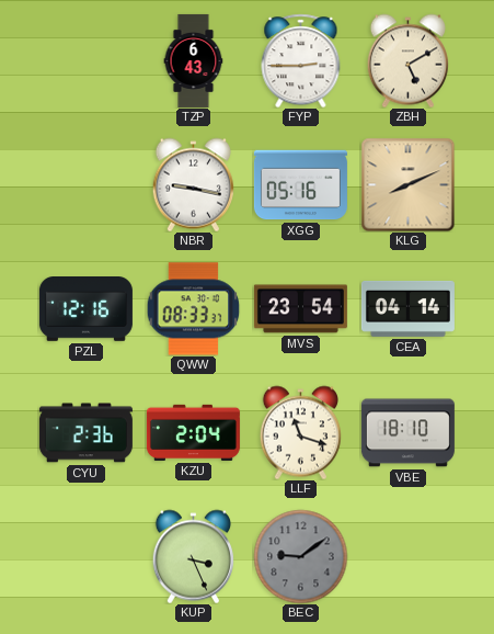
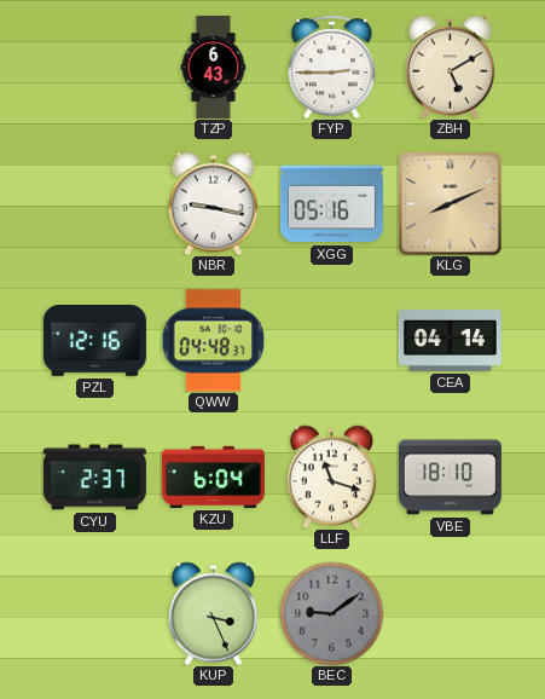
QWW: 08:33 -> 04:48 (213, 341)
MVS: 23:54 -> none (300, 309)
CYU: 2:36 -> 2:37 (94, 478)
KZU: 2:04 -> 6:04 (213, 476)
